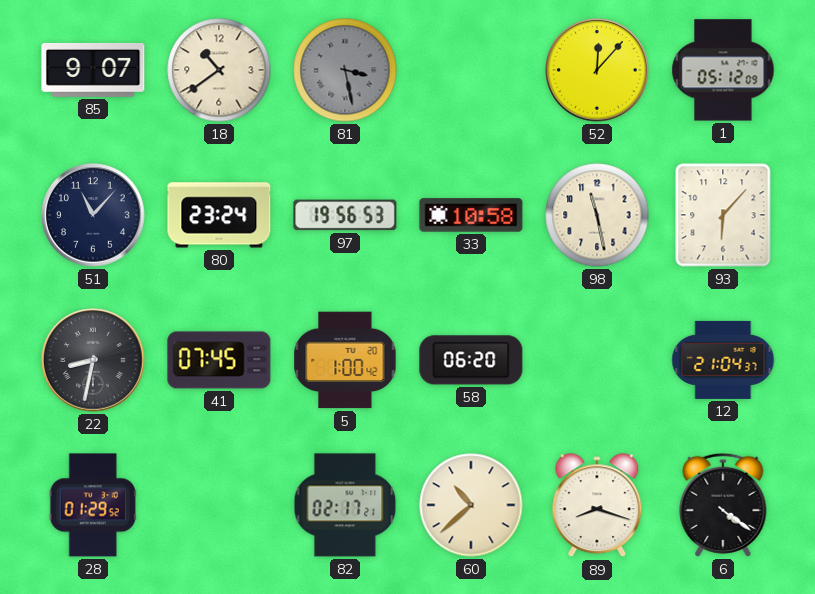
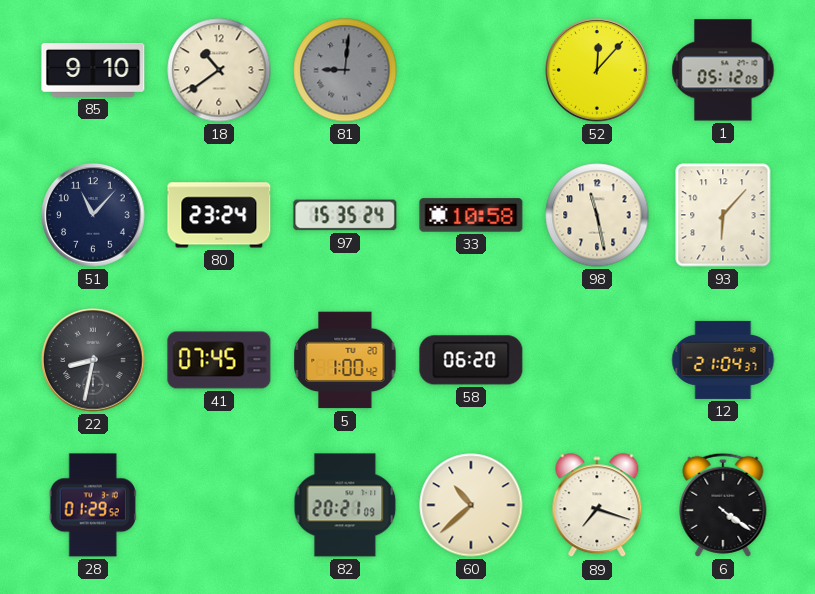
85: 9:07 -> 9:10 (93, 70)
81: 3:28 -> 9:01 (345, 70)
97: 19:56 -> 15:35 (345, 215)
82: 02:17 -> 20:21 (345, 505)
89: 8:18 -> 7:18 (597, 506)
